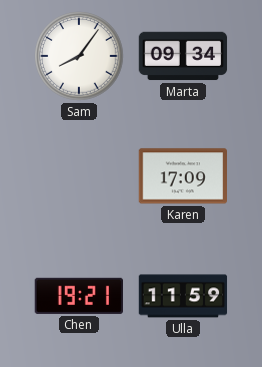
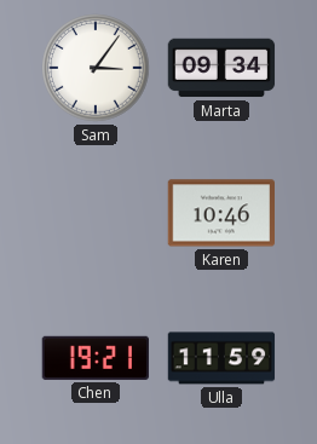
Sam: 8:06 -> 3:06 (96, 68)
Karen: 17:09 -> 10:46 (220, 213)
